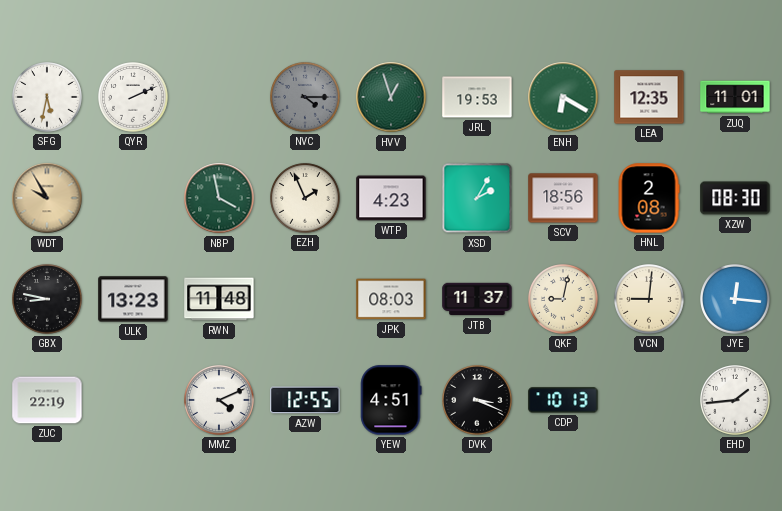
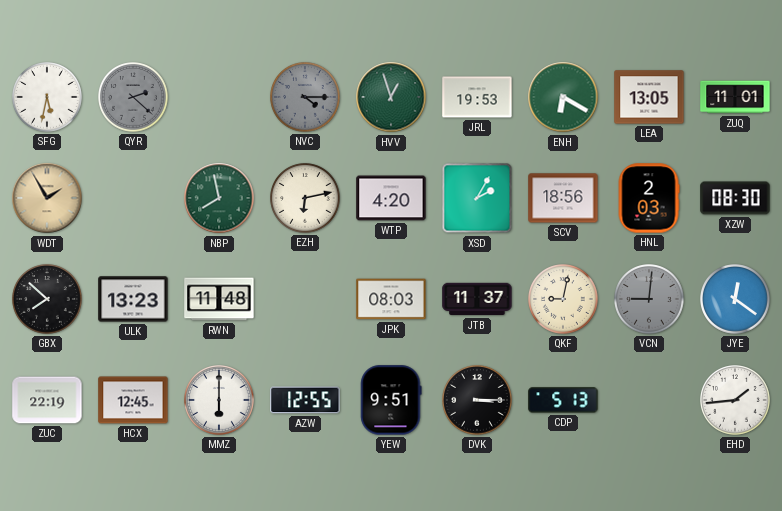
QYR: 2:11 -> 2:22 (133, 97)
QYR dial: white -> grey (133, 97)
LEA: 12:35 -> 13:05 (649, 97)
WDT: 9:55 -> 1:55 (47, 198)
NBP: 3:58 -> 7:58 (219, 198)
EZH: 1:56 -> 6:13 (305, 198)
WTP: 4:23 -> 4:20 (391, 198)
HNL: 2:08 -> 2:03 (649, 198)
GBX: 8:47 -> 7:52 (47, 299)
VCN dial: cream -> grey (649, 299)
JYE: 12:16 -> 12:21 (735, 299)
HCX: none -> 12:45 (133, 400)
MMZ: 4:11 -> 6:00 (219, 400)
YEW: 4:51 -> 9:51 (391, 400)
DVK: 3:19 -> 3:15 (477, 400)
CDP: 10:13 -> 5:13 (563, 400)
